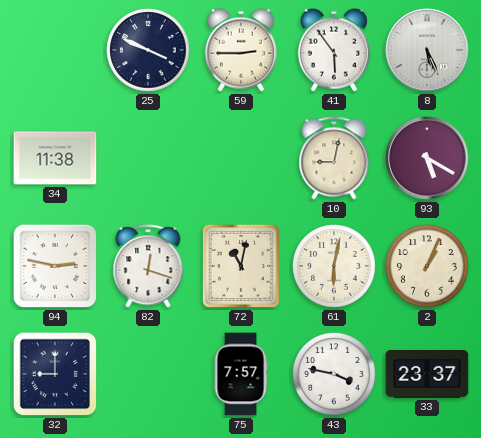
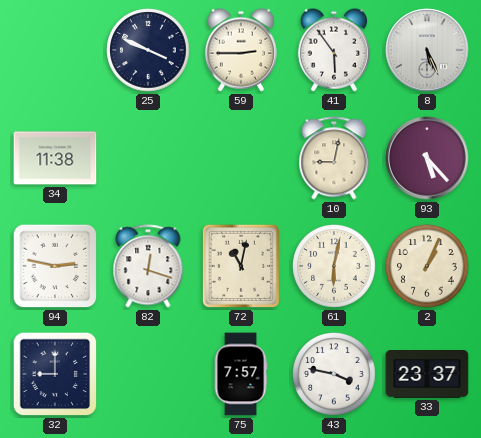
93: 5:20 -> 5:23 (427, 158)
